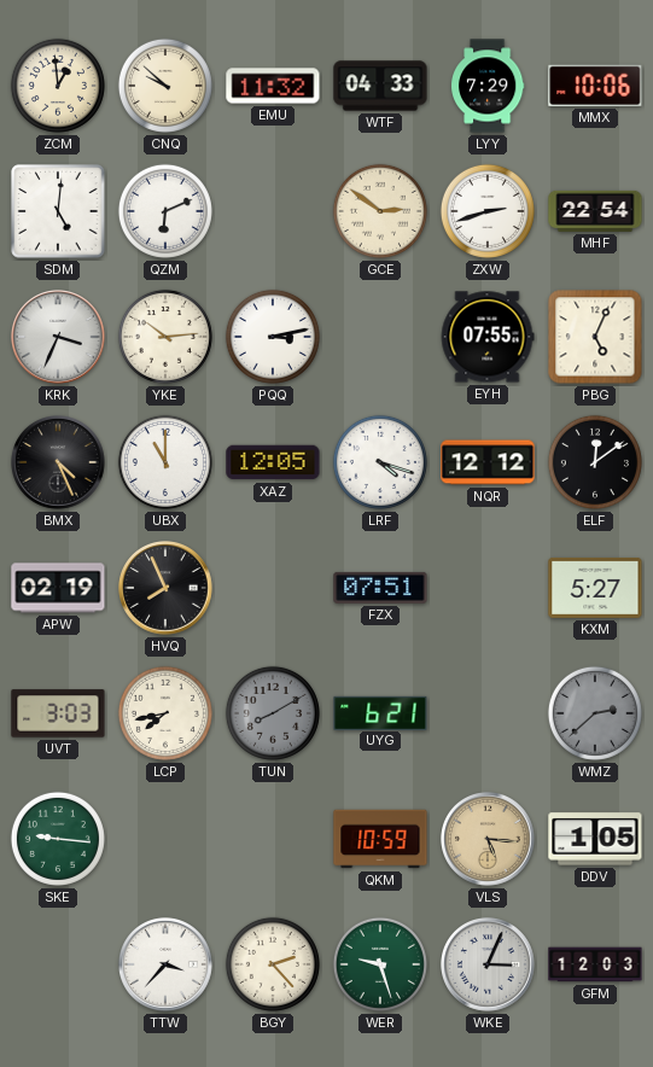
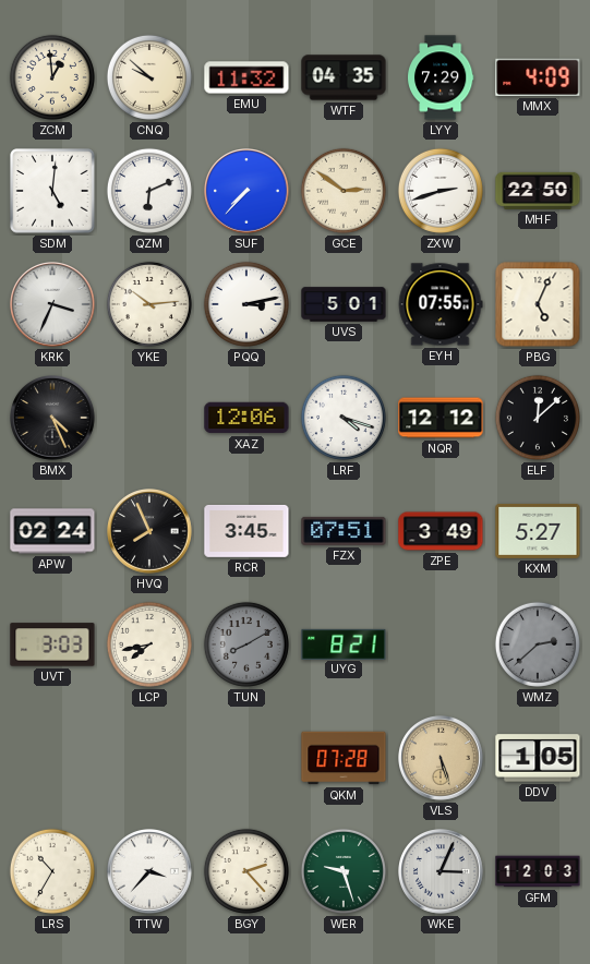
WTF: 04:33 -> 04:35 (344, 77)
MMX: 10:06 -> 4:09 (538, 77)
SUF: none -> 7:37 (248, 192)
MHF: 22:54 -> 22:50 (538, 191)
UVS: none -> 5:01 (344, 304)
UBX: 11:00 -> none (165, 462)
XAZ: 12:05 -> 12:06 (246, 418)
ELF: 12:09 -> 12:08 (538, 418)
APW: 02:19 -> 02:24 (52, 531)
RCR: none -> 3:45 (246, 531)
ZPE: none -> 3:49 (441, 531)
UYG: 6:21 -> 8:21 (344, 643)
SKE: 9:16 -> none (58, 839)
QKM: 10:59 -> 07:28 (344, 758)
VLS: 5:16 -> 5:27 (442, 759)
LRS: none -> 10:35 (52, 871)
